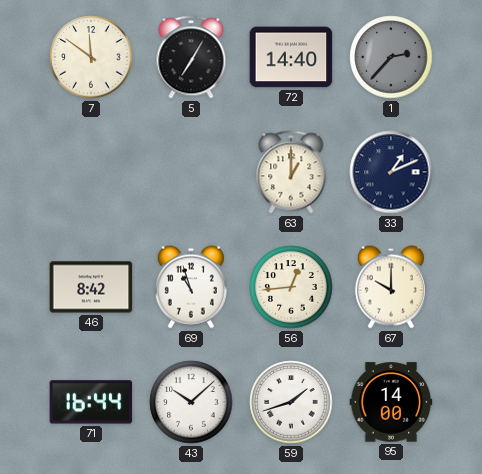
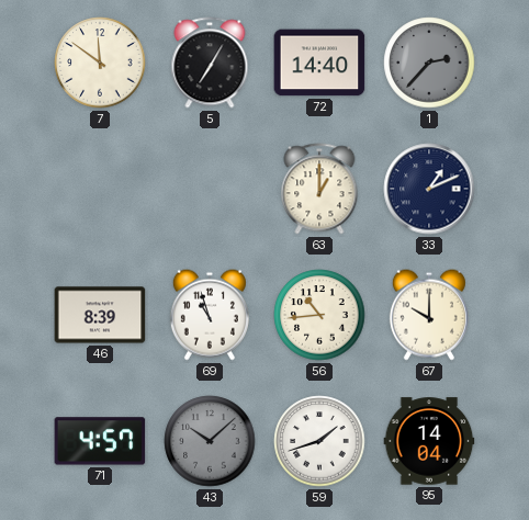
46: 8:42 -> 8:39 (100, 315)
56: 12:44 -> 10:44 (319, 315)
71: 16:44 -> 4:57 (100, 441)
43 dial: white -> grey (210, 441)
95: 14:00 -> 14:04 (429, 441)
